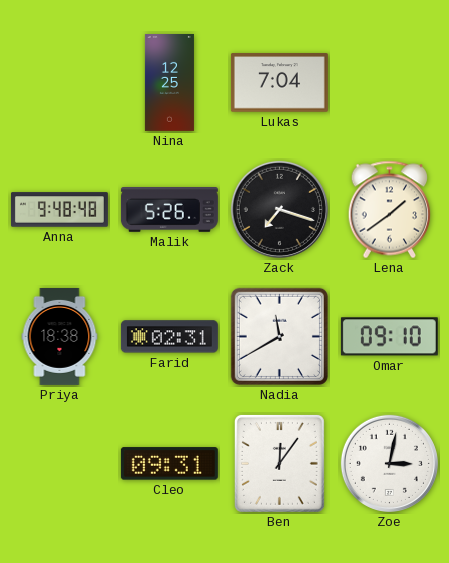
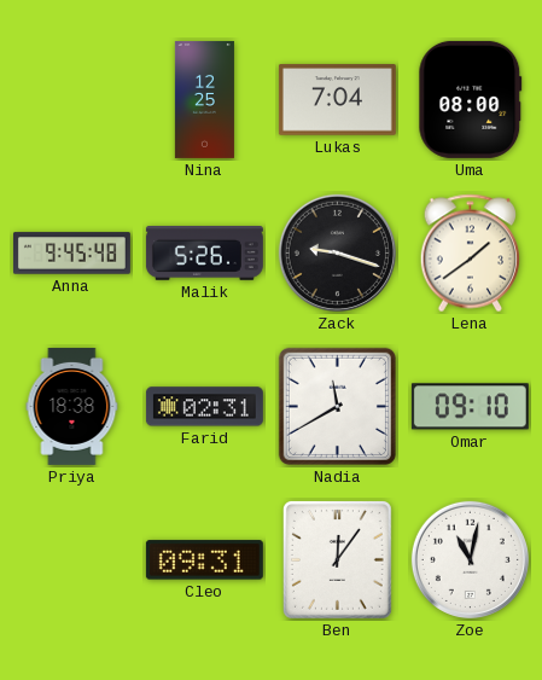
Uma: none -> 08:00 (471, 99)
Anna: 9:48 -> 9:45 (71, 254)
Zack: 7:18 -> 9:18 (337, 252)
Zoe: 3:02 -> 11:02 (470, 559)
